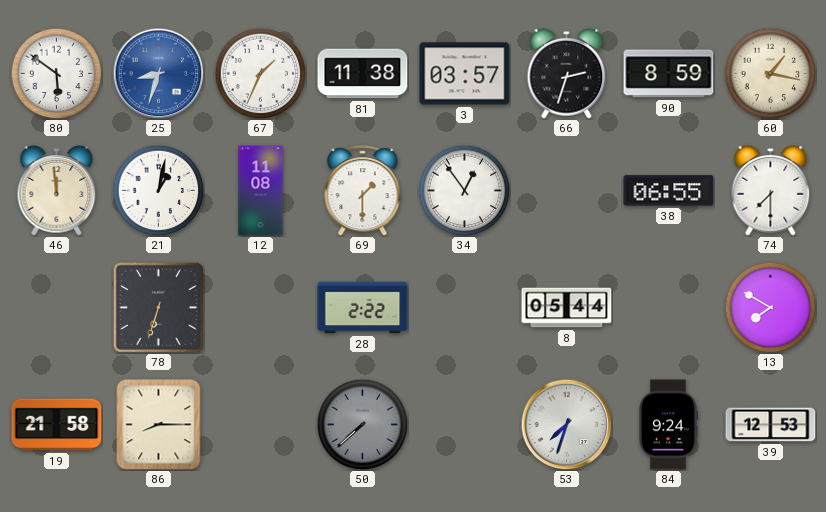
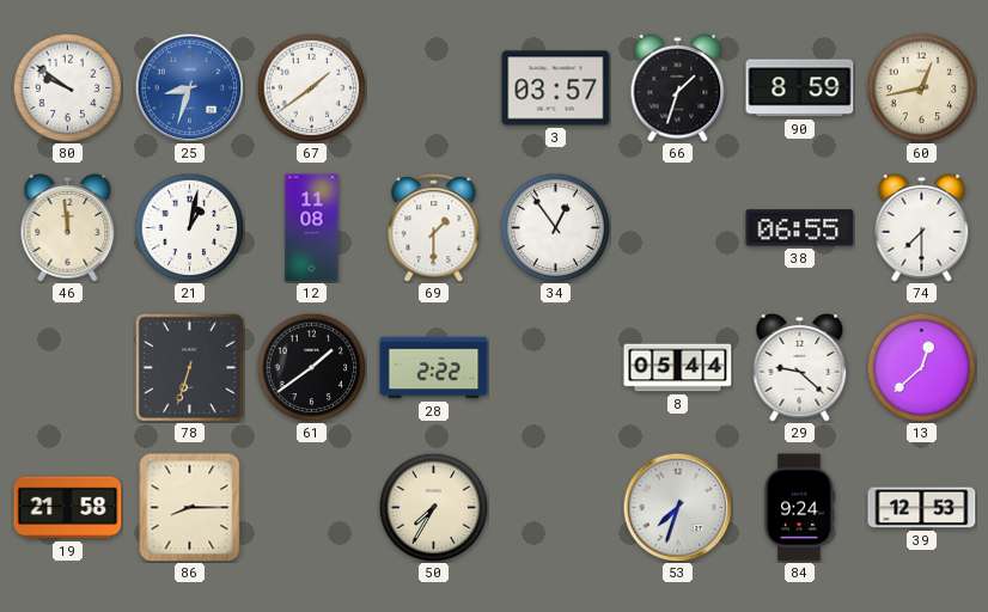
80: 5:51 -> 9:51 (67, 87)
67: 1:34 -> 1:39 (311, 87)
81: 11:38 -> none (363, 74)
66: 2:33 -> 1:33 (678, 88)
60: 1:17 -> 12:43 (921, 87)
61: none -> 1:39 (311, 367)
29: none -> 9:22 (800, 368)
13: 7:50 -> 12:38 (921, 367)
50: 7:38 -> 7:35 (433, 507)
50 dial: grey -> cream (433, 507)
